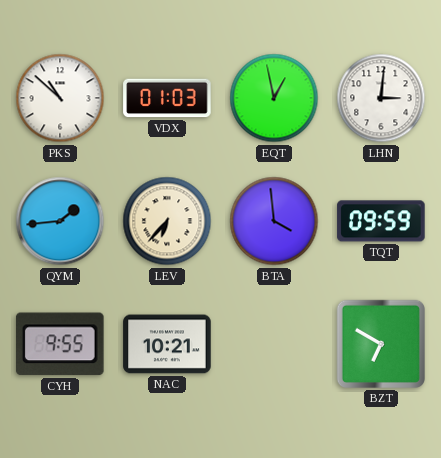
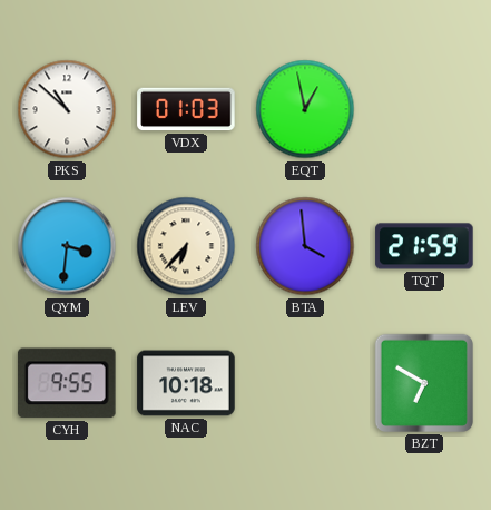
LHN: 3:01 -> none (381, 98)
QYM: 1:44 -> 3:31 (67, 246)
TQT: 09:59 -> 21:59 (424, 246)
NAC: 10:21 -> 10:18 (186, 383)
